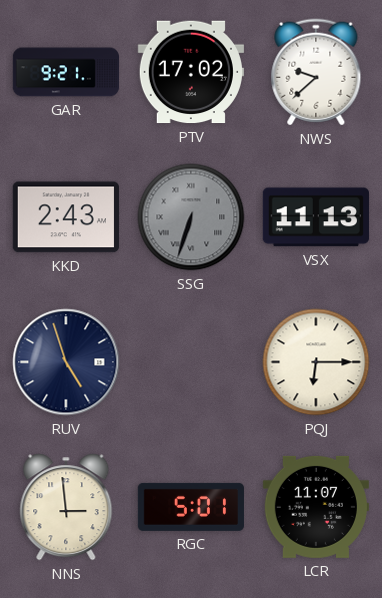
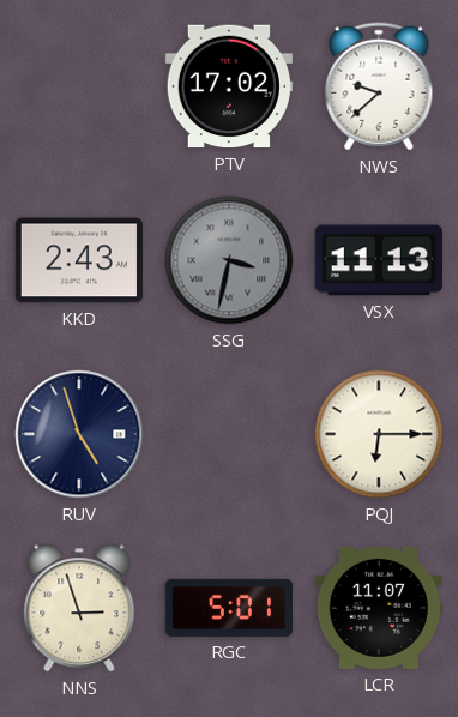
GAR: 9:21 -> none (65, 72)
SSG: 6:33 -> 3:32 (229, 260)
NNS: 2:59 -> 2:57 (79, 608)
